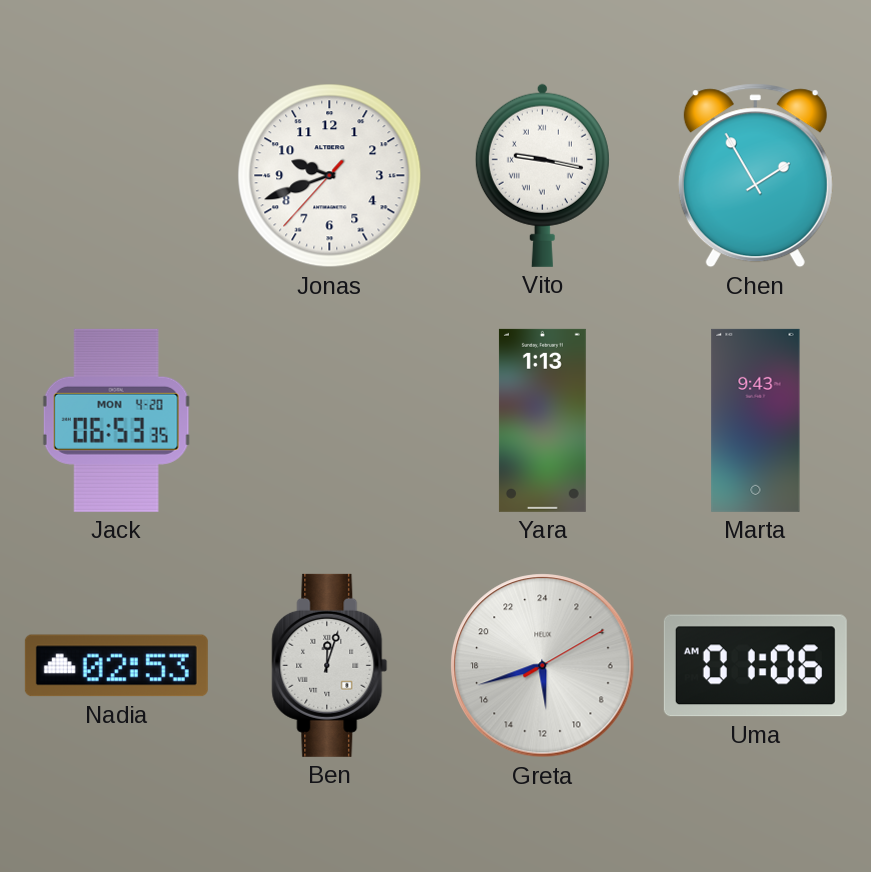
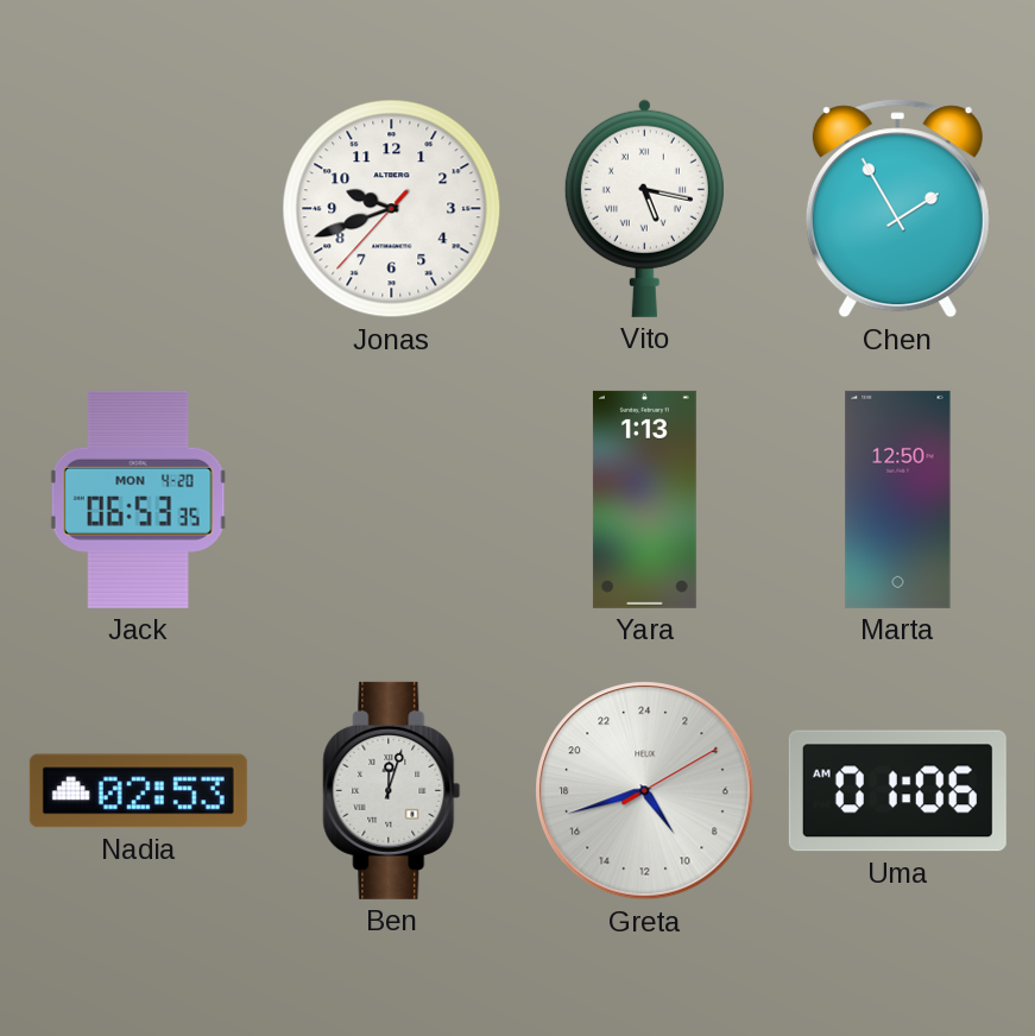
Vito: 9:17 -> 5:17 (644, 208)
Marta: 9:43 -> 12:50 (898, 499)
Greta: 11:42 -> 9:42 (645, 791)
